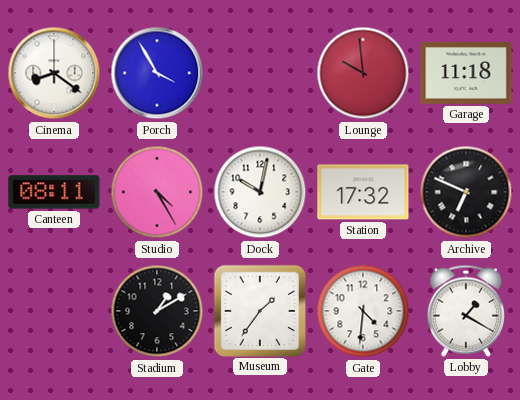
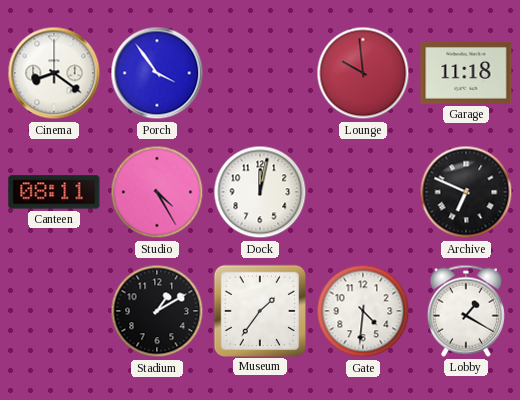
Porch: 3:55 -> 3:54 (157, 73)
Dock: 10:02 -> 12:02 (260, 192)
Station: 17:32 -> none (363, 192)
